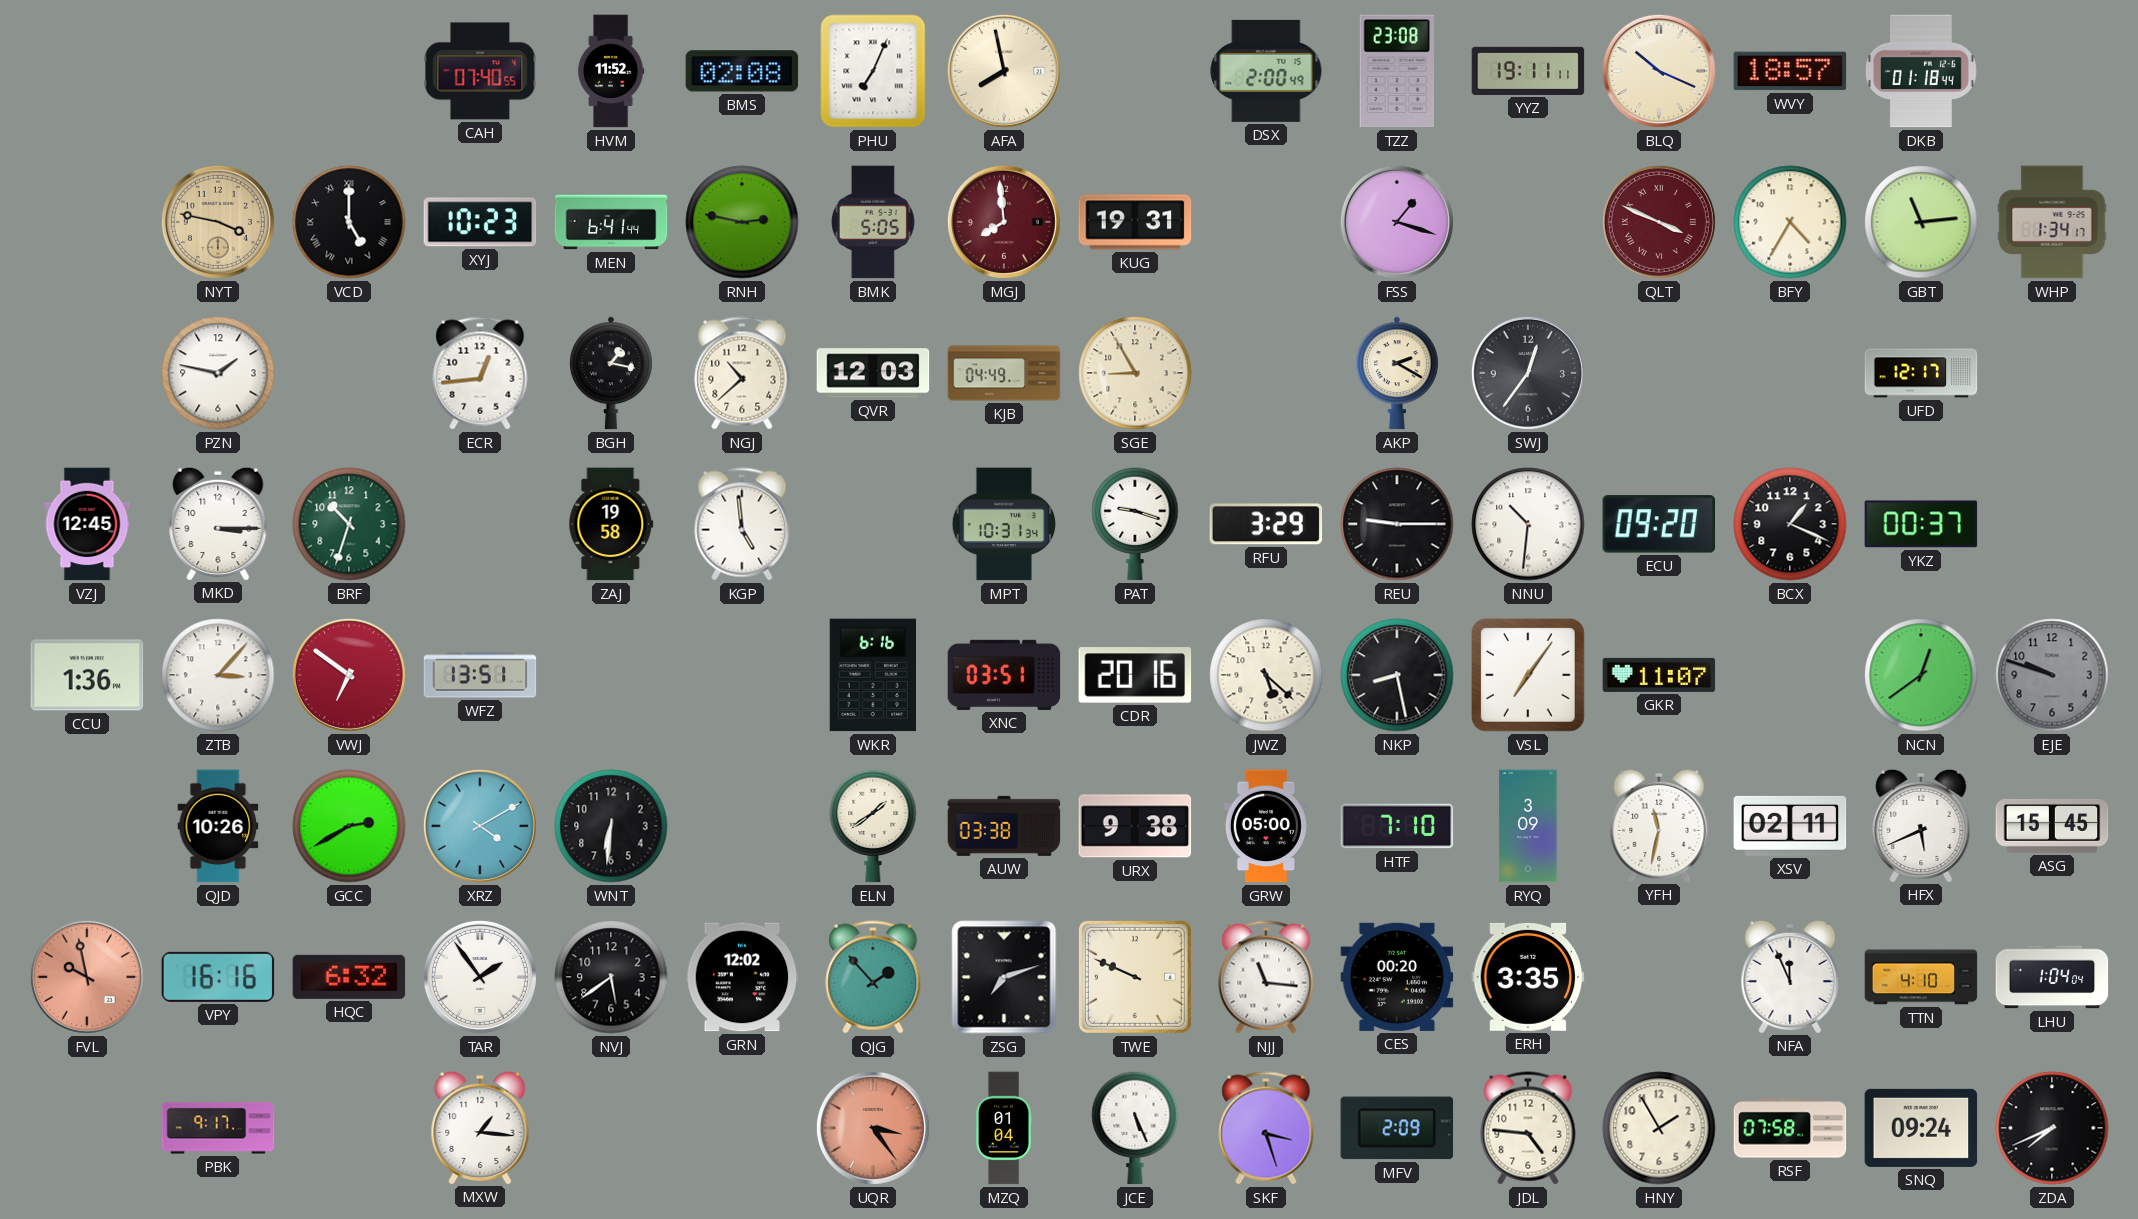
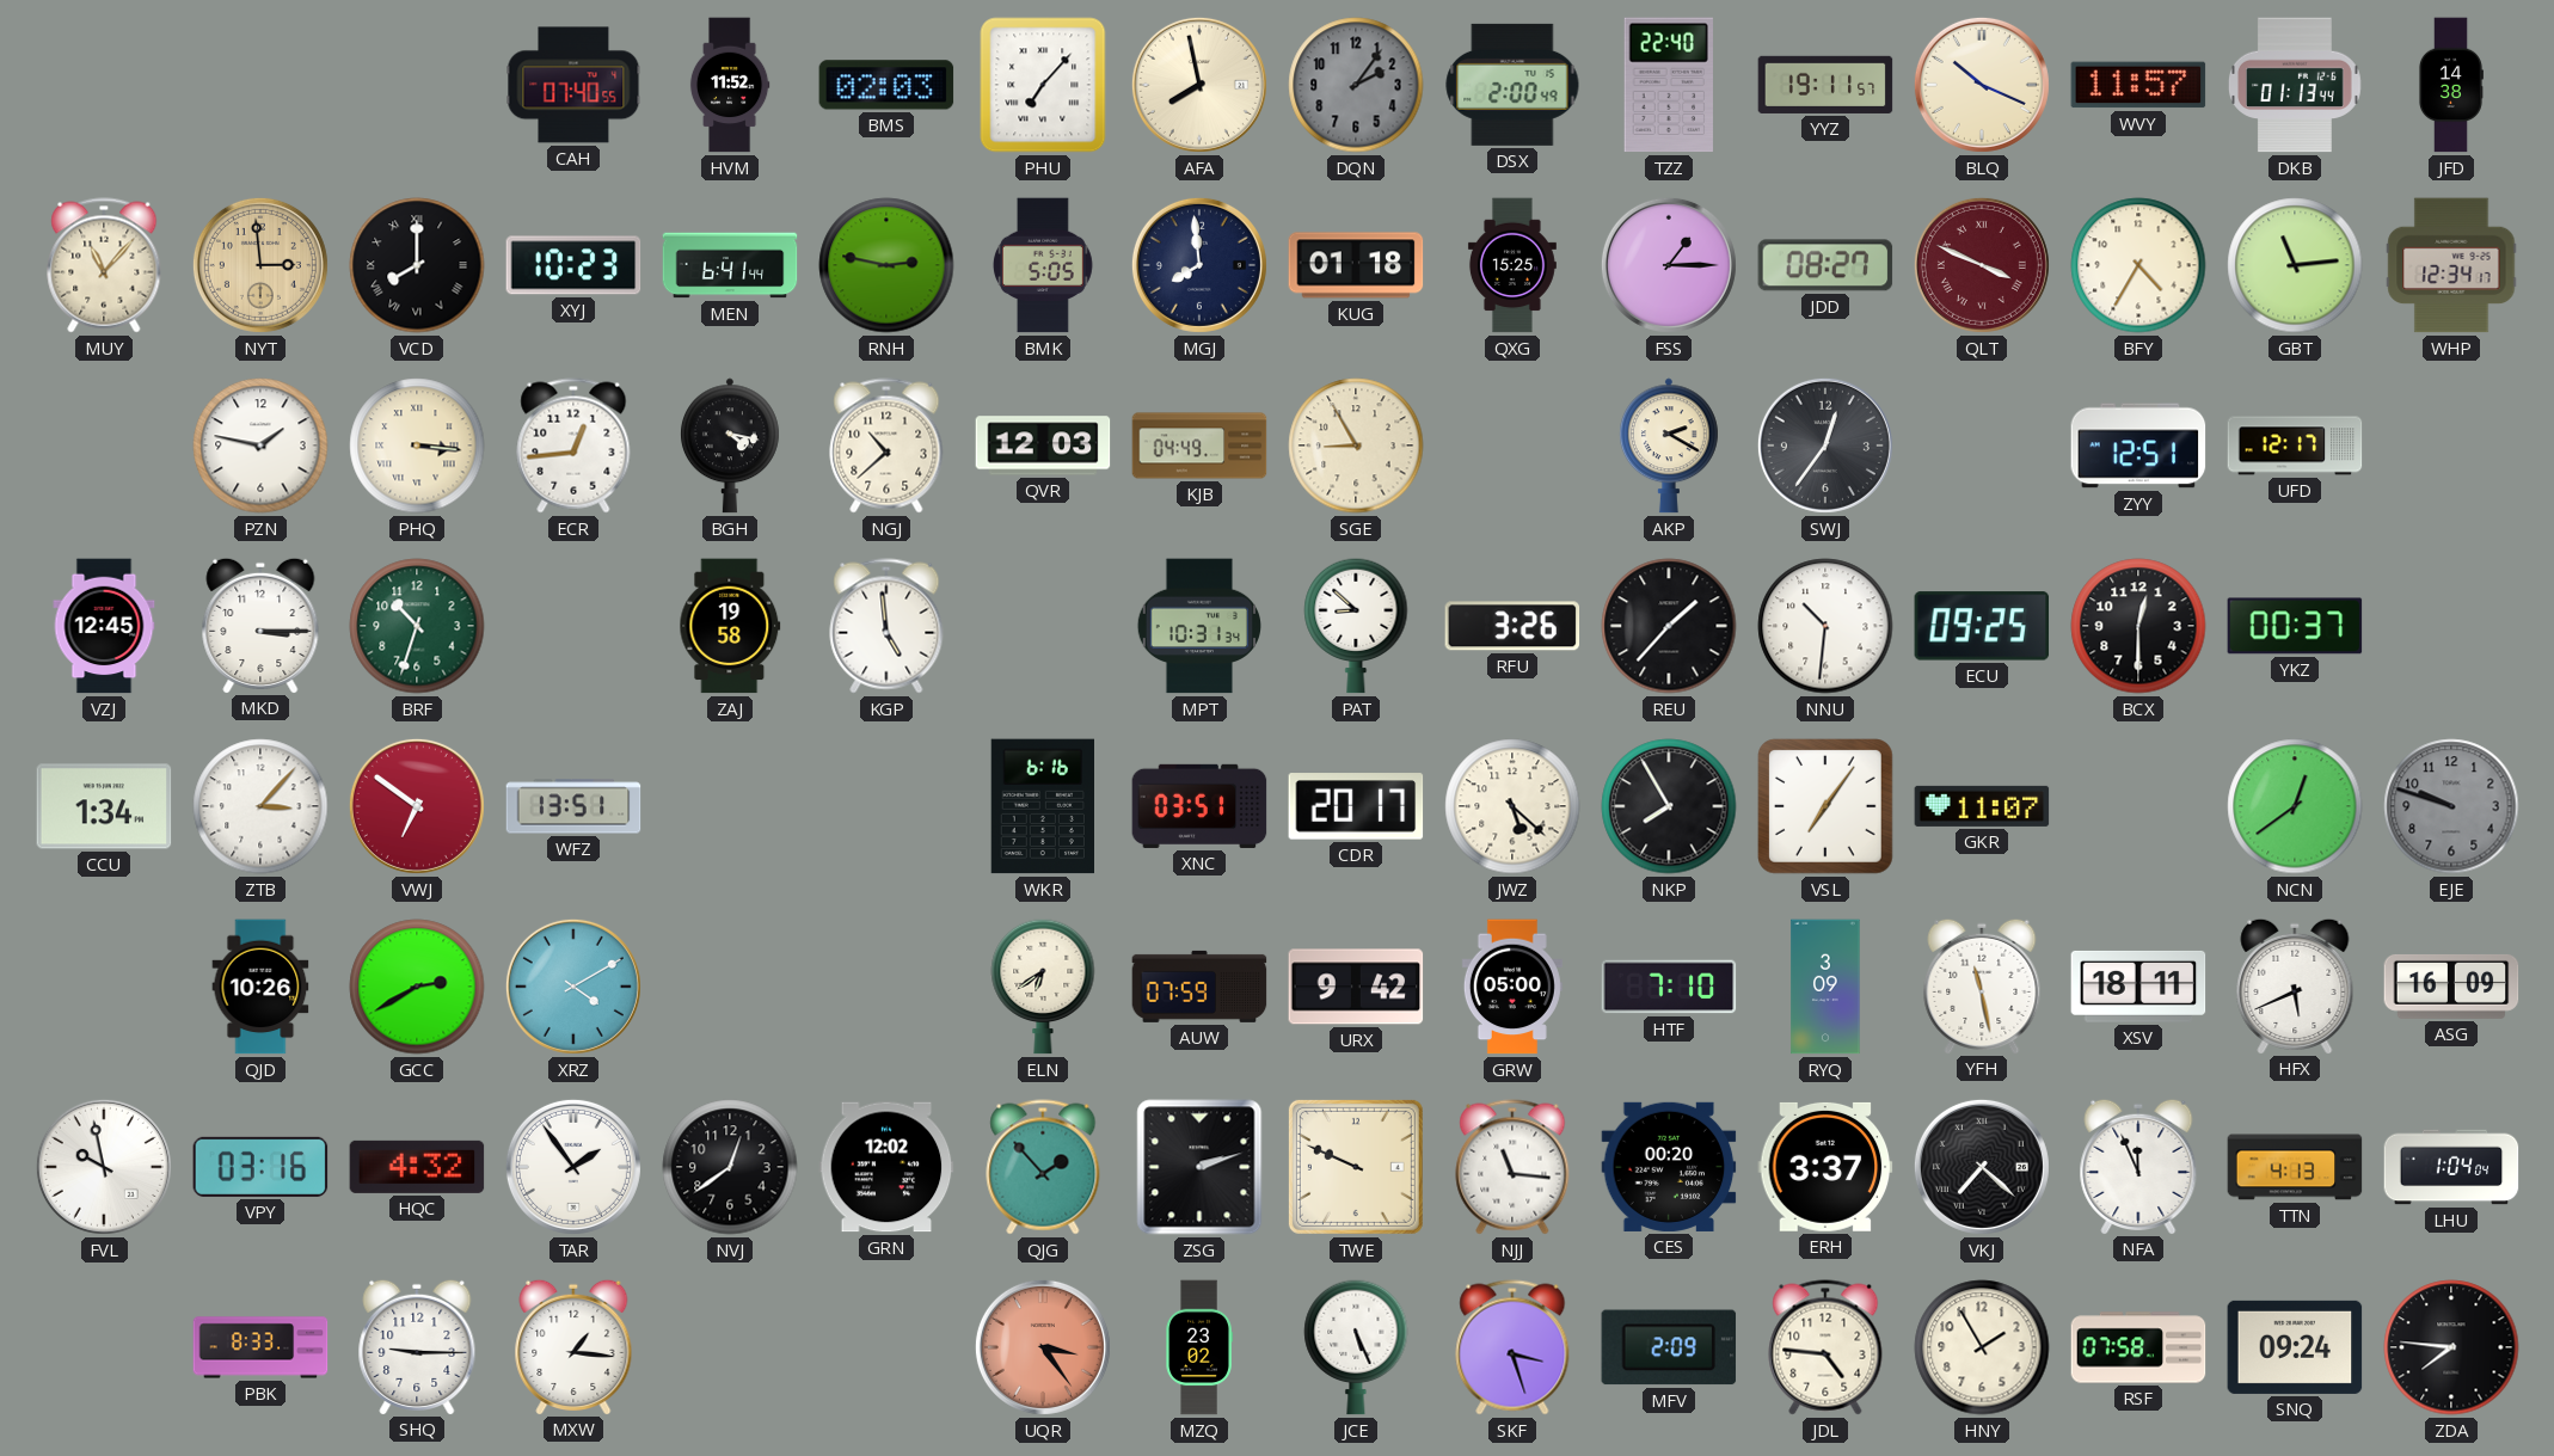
BMS: 02:08 -> 02:03 (886, 85)
PHU: 7:04 -> 7:07 (1043, 85)
DQN: none -> 2:06 (1356, 85)
TZZ: 23:08 -> 22:40 (1669, 85)
YYZ: 19:11:11 -> 19:11:57 (1825, 85)
WVY: 18:57 -> 11:57 (2138, 85)
DKB: 01:18 -> 01:13 (2295, 85)
JFD: none -> 14:38 (2450, 85)
MUY: none -> 11:07 (104, 265)
NYT: 3:47 -> 2:59 (260, 265)
VCD: 5:00 -> 8:00 (417, 265)
MGJ dial: burgundy -> navy (1199, 265)
KUG: 19:31 -> 01:18 (1356, 265)
QXG: none -> 15:25 (1512, 265)
FSS: 1:18 -> 1:15 (1669, 265)
JDD: none -> 08:27 (1825, 265)
WHP: 1:34 -> 12:34 (2451, 265)
PHQ: none -> 3:16 (417, 446)
BGH: 1:17 -> 4:17 (730, 446)
ZYY: none -> 12:51 (2138, 446)
PAT: 9:18 -> 8:52 (1356, 626)
RFU: 3:29 -> 3:26 (1512, 626)
REU: 9:15 -> 1:37 (1669, 626)
ECU: 09:20 -> 09:25 (1982, 626)
BCX: 1:19 -> 12:30 (2138, 626)
CCU: 1:36 -> 1:34 (104, 806)
CDR: 20:16 -> 20:17 (1356, 806)
NKP: 8:28 -> 7:55 (1669, 806)
WNT: 6:31 -> none (611, 826)
ELN: 1:39 -> 6:39 (1043, 987)
AUW: 03:38 -> 07:59 (1199, 987)
URX: 9:38 -> 9:42 (1356, 987)
YFH: 11:32 -> 11:28 (1982, 985)
XSV: 02:11 -> 18:11 (2138, 987)
ASG: 15:45 -> 16:09 (2451, 987)
FVL dial: salmon -> white (104, 1167)
VPY: 16:16 -> 03:16 (260, 1167)
HQC: 6:32 -> 4:32 (417, 1167)
NVJ: 5:39 -> 12:39 (730, 1167)
ZSG: 7:12 -> 2:12 (1199, 1167)
ERH: 3:35 -> 3:37 (1825, 1167)
VKJ: none -> 7:22 (1982, 1167)
TTN: 4:10 -> 4:13 (2295, 1167)
PBK: 9:17 -> 8:33 (260, 1347)
SHQ: none -> 9:15 (417, 1346)
MZQ: 01:04 -> 23:02 (1199, 1347)
ZDA: 7:41 -> 7:46 (2451, 1347)
